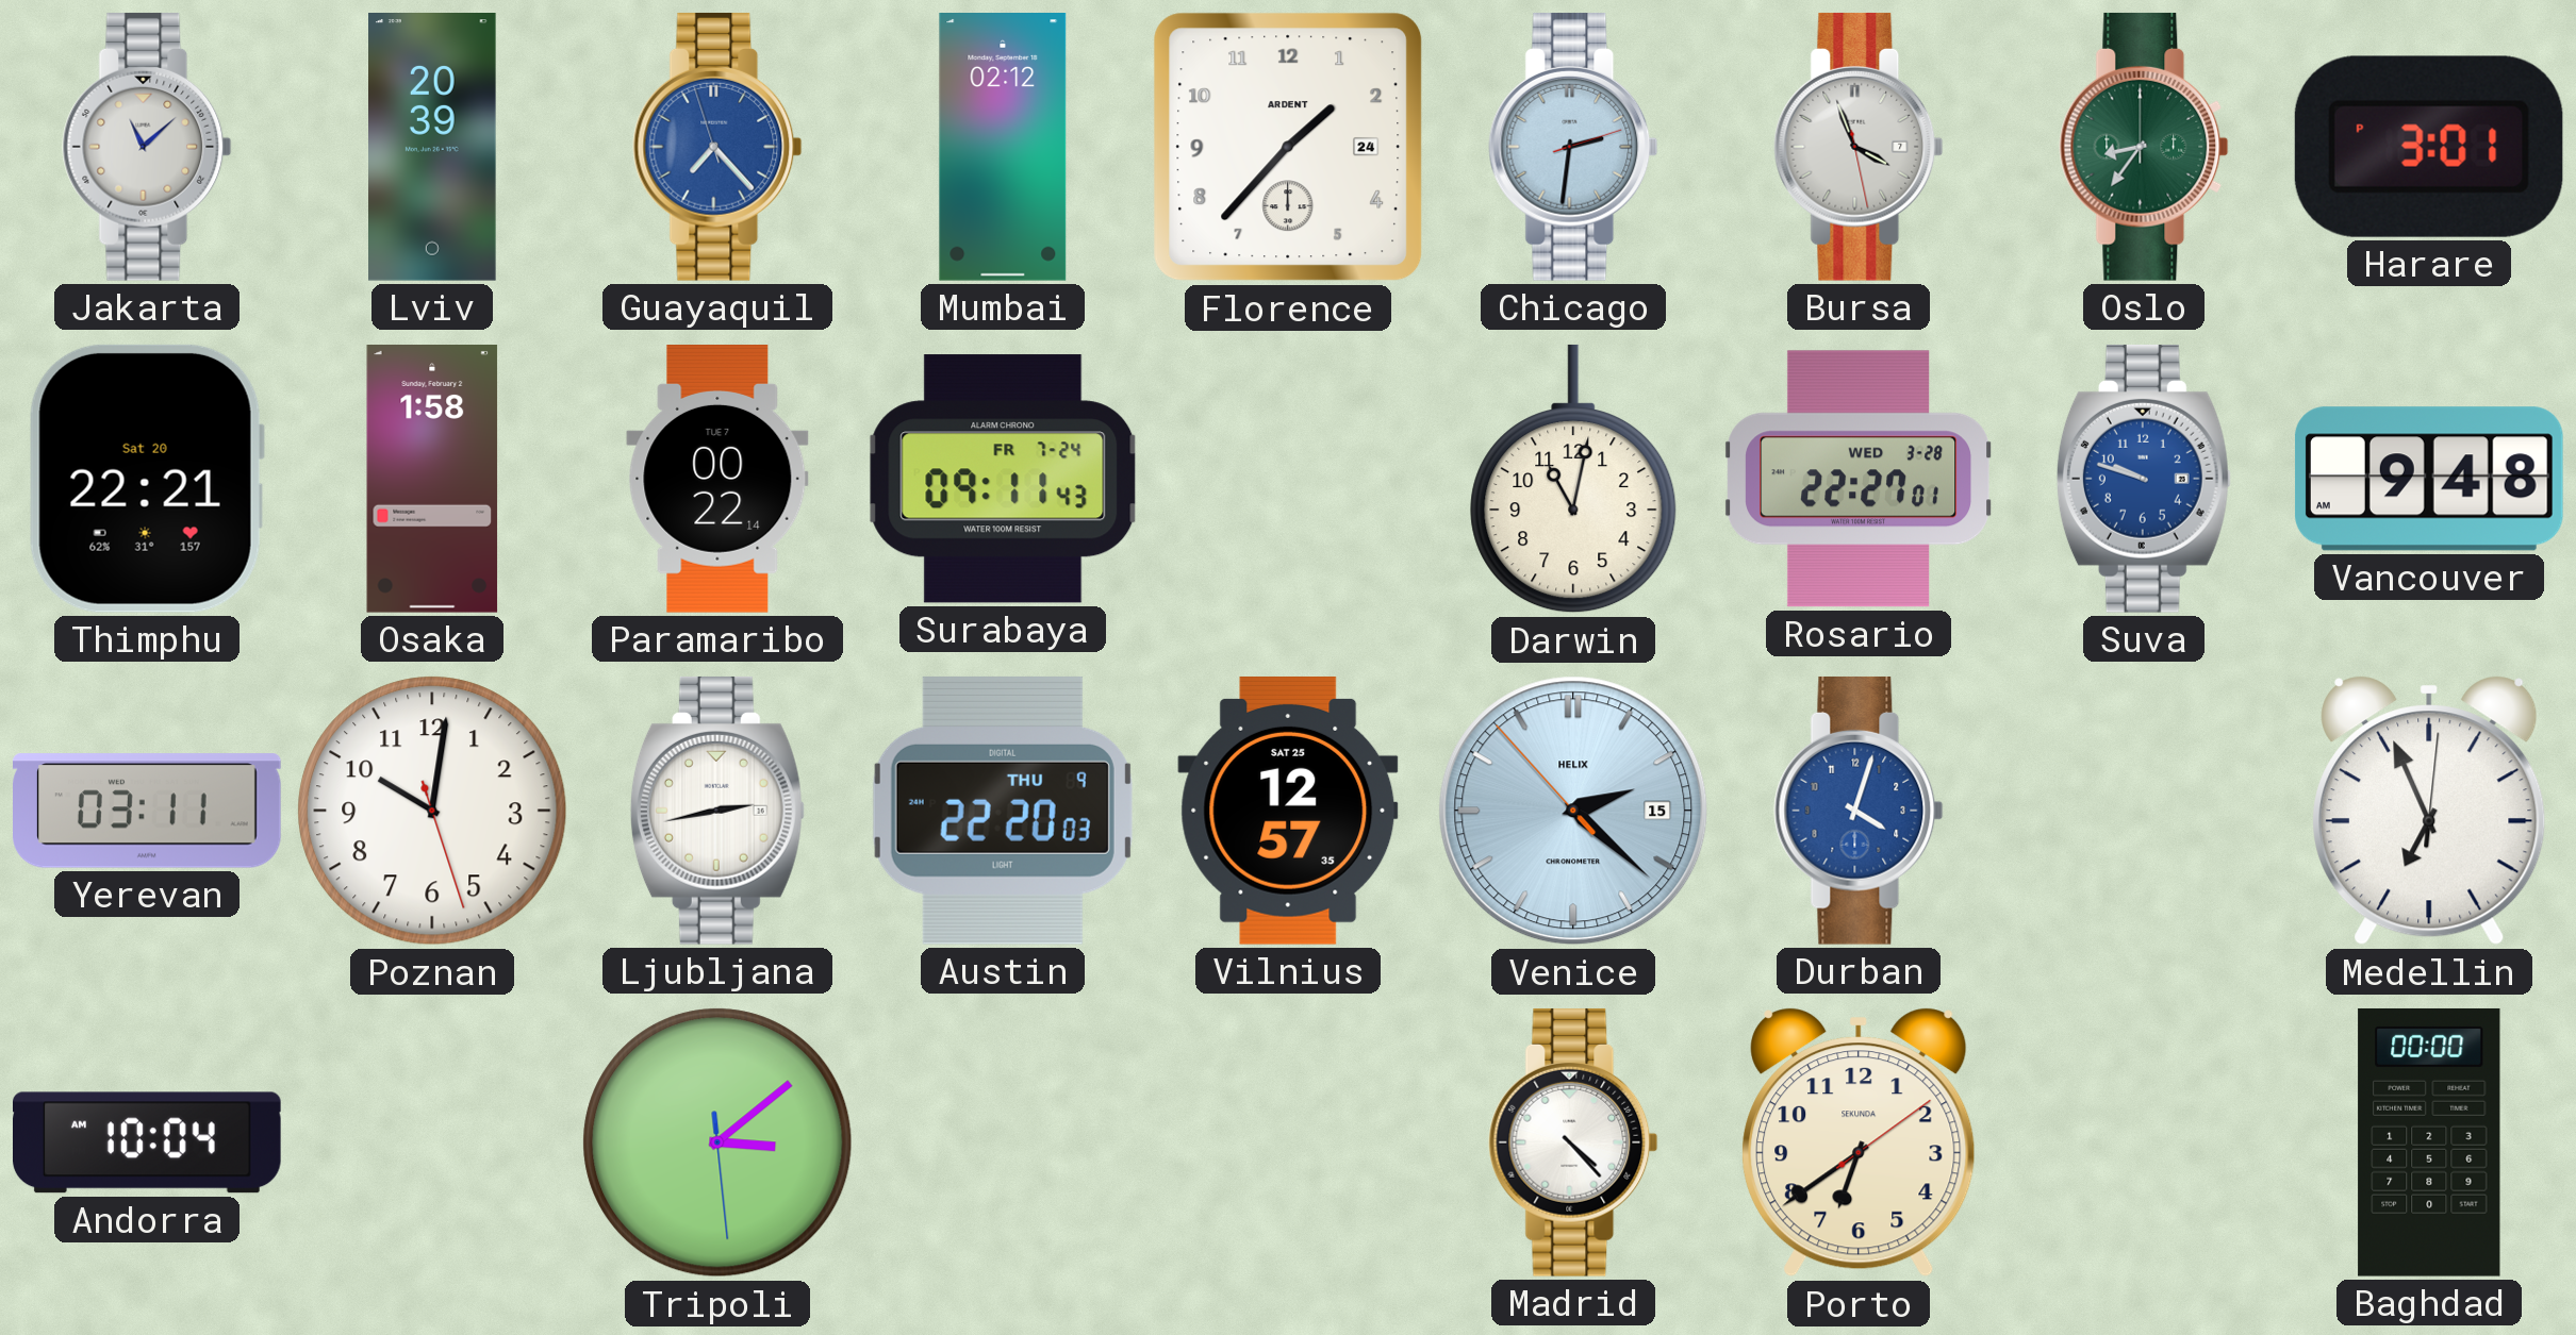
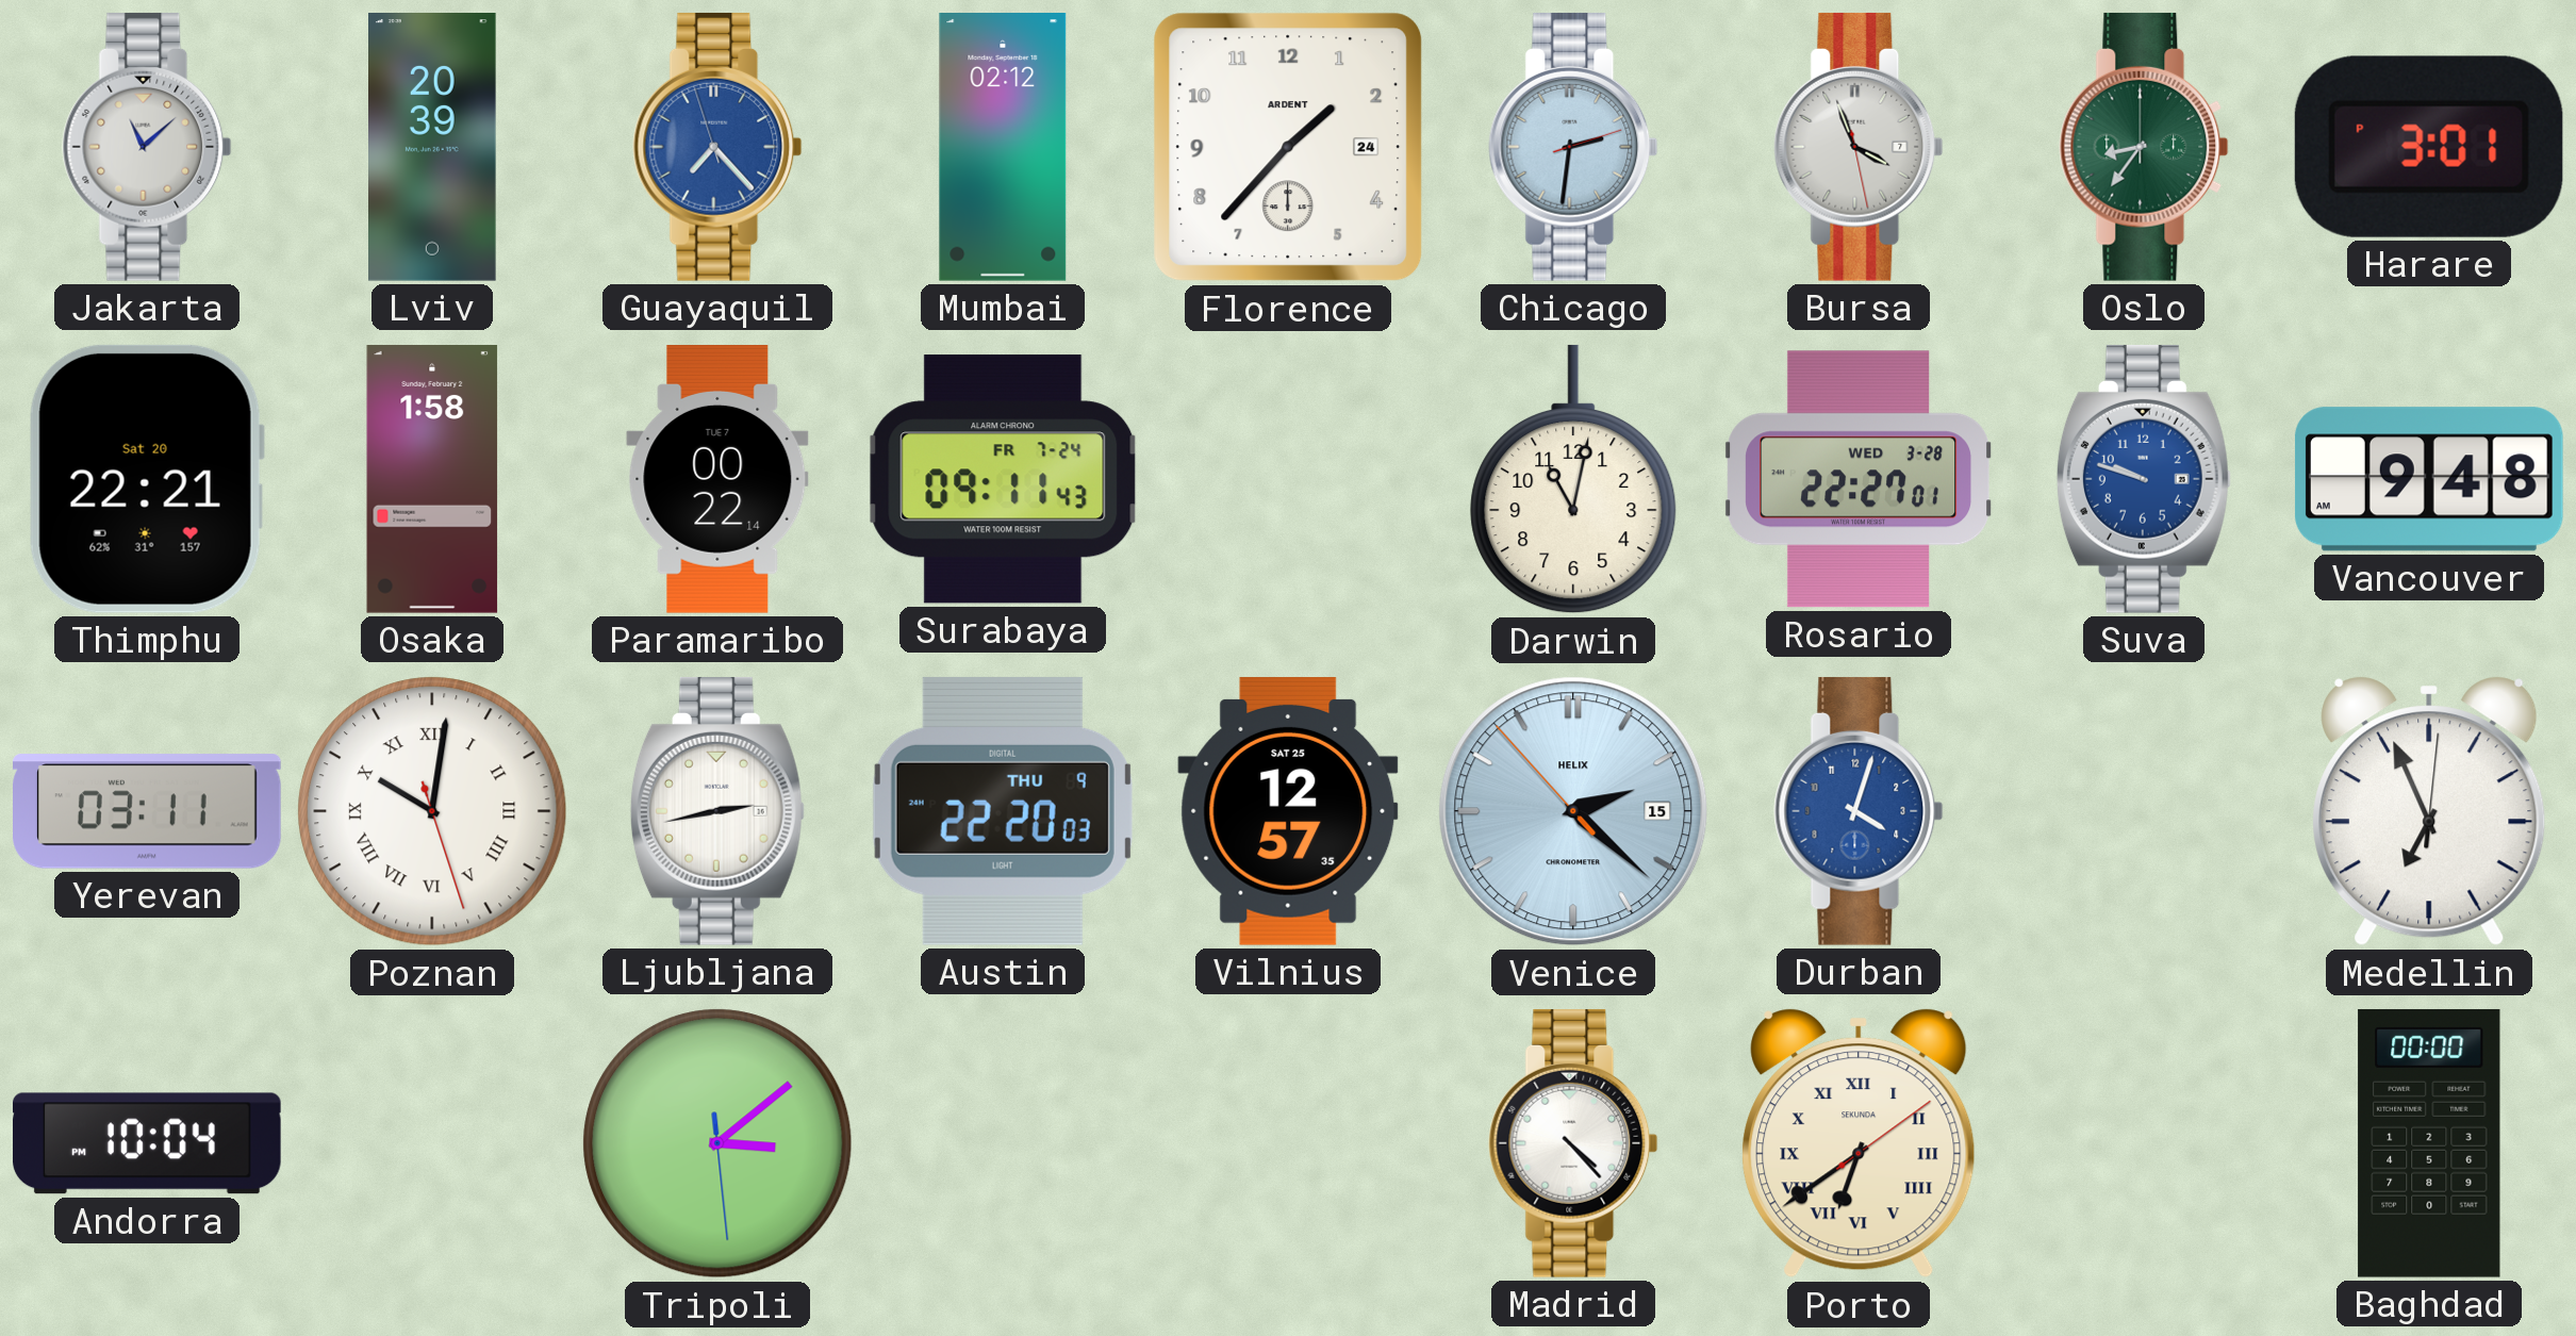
Poznan numerals: Arabic -> Roman (432, 811)
Andorra: 10:04 AM -> 10:04 PM (148, 1143)
Porto numerals: Arabic -> Roman (1859, 1143)
